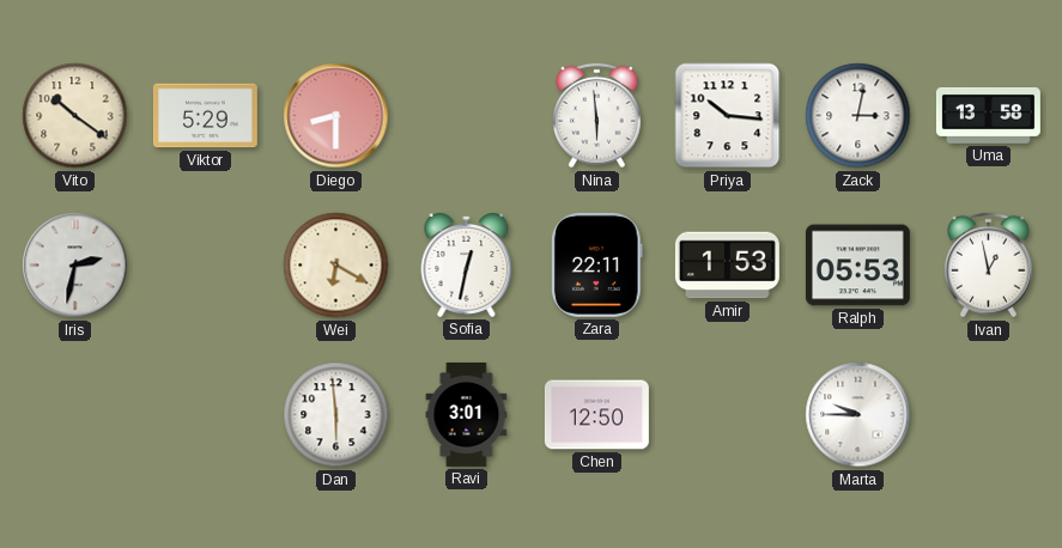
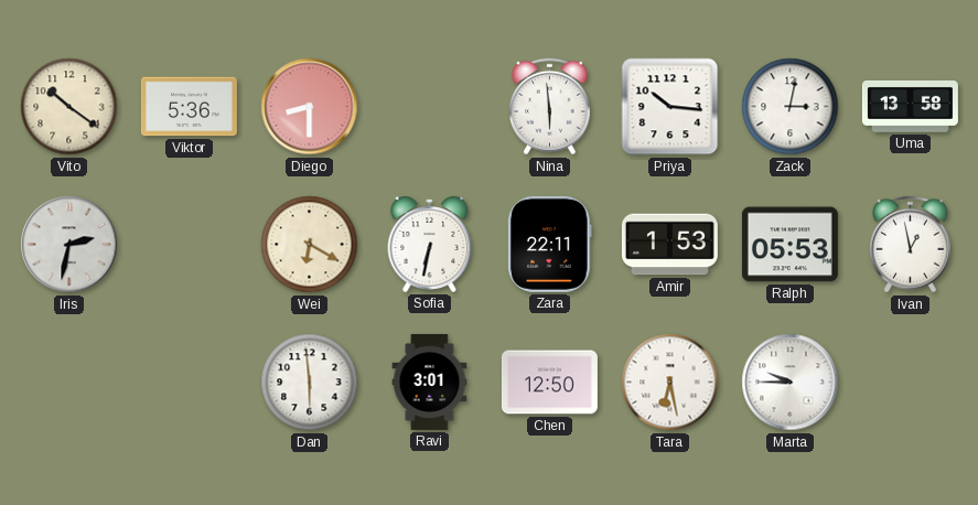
Viktor: 5:29 -> 5:36 (189, 107)
Sofia: 12:32 -> 6:32 (430, 245)
Tara: none -> 6:28 (670, 383)
